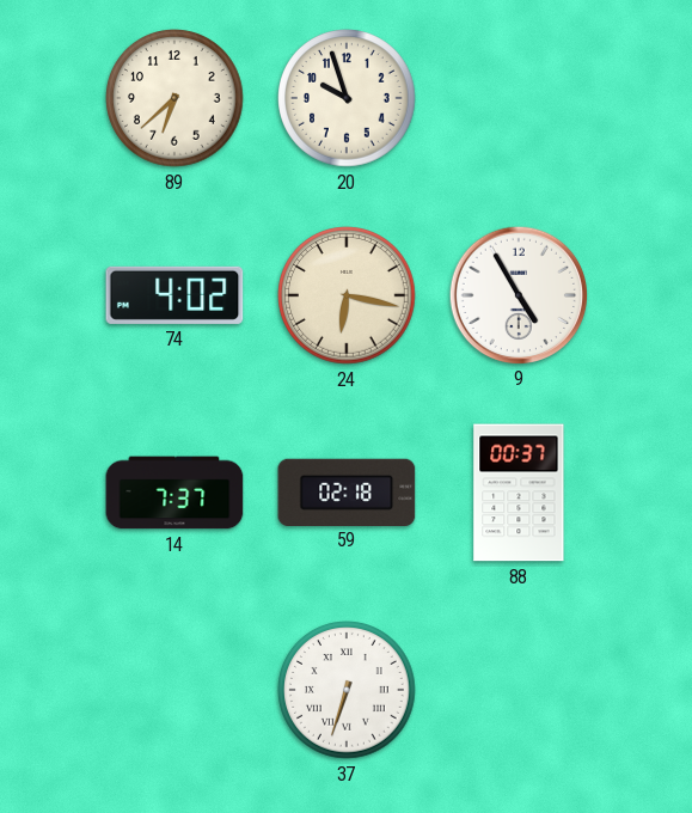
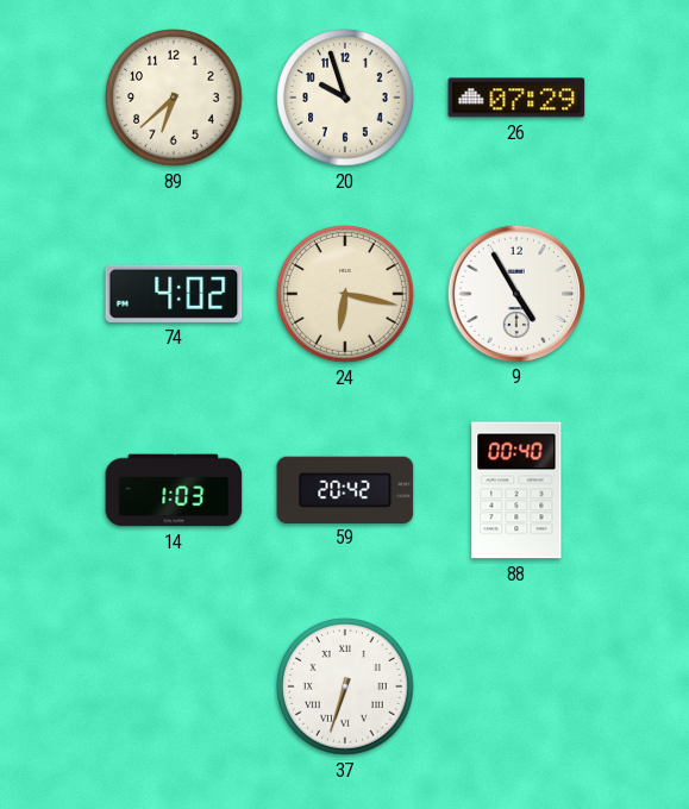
26: none -> 07:29 (516, 98)
14: 7:37 -> 1:03 (174, 490)
59: 02:18 -> 20:42 (345, 489)
88: 00:37 -> 00:40 (516, 490)
